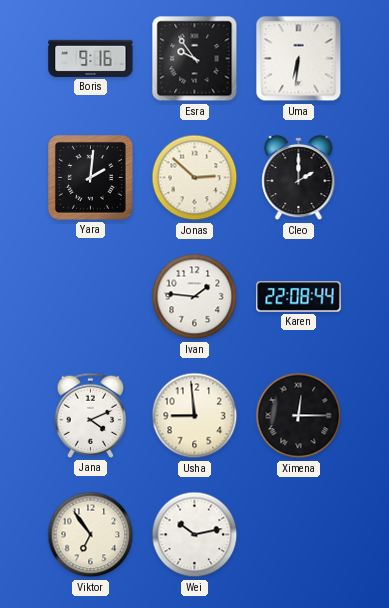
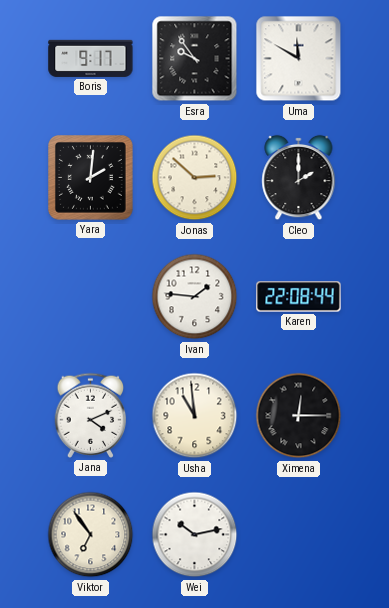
Boris: 9:16 -> 9:17 (91, 58)
Uma: 6:31 -> 11:50 (299, 59)
Usha: 8:59 -> 10:59 (195, 416)
